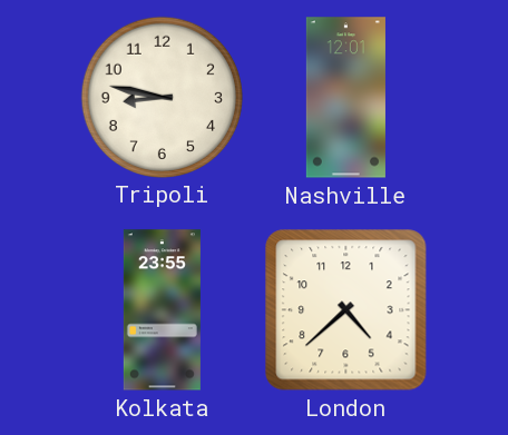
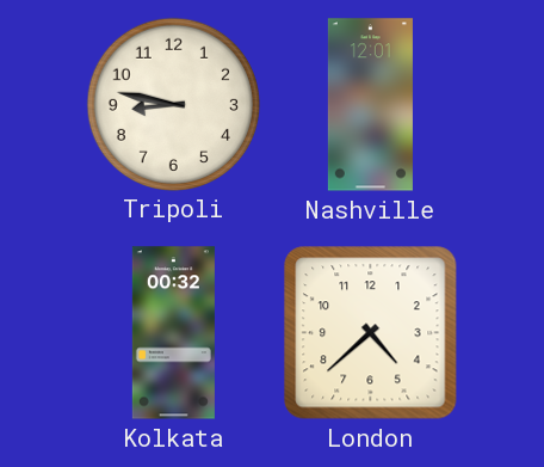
Kolkata: 23:55 -> 00:32 (173, 333)
